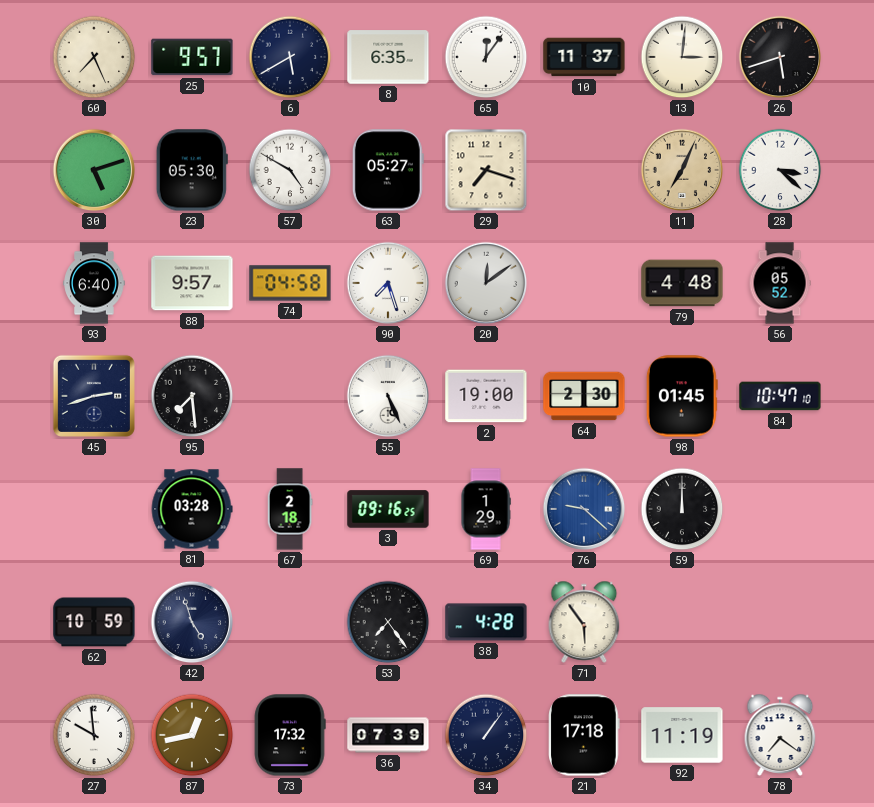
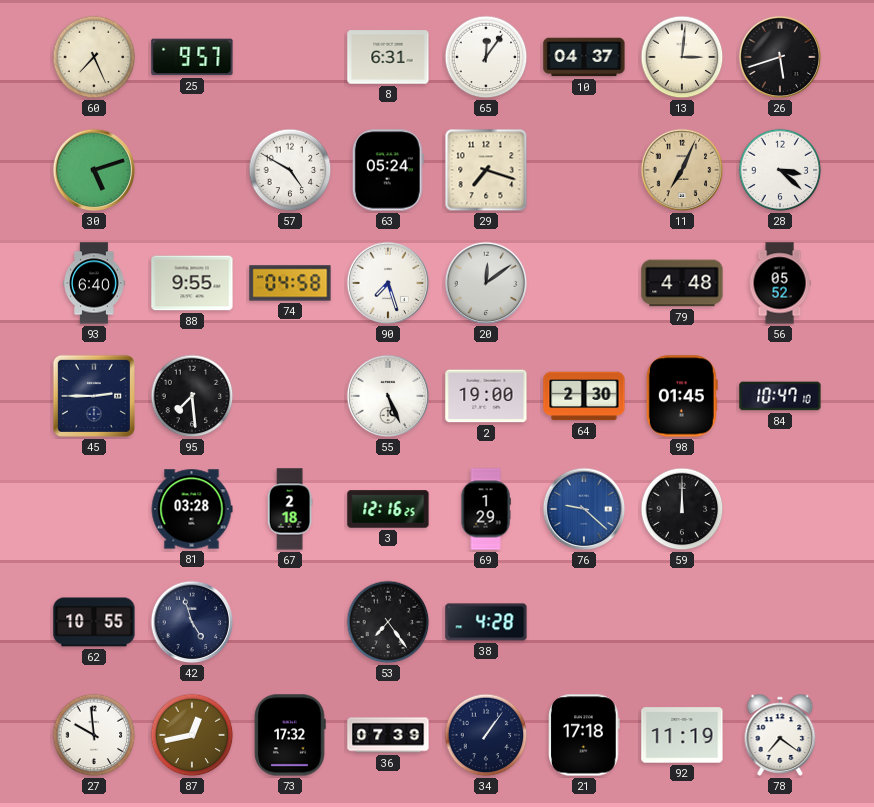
6: 5:40 -> none (290, 57)
8: 6:35 -> 6:31 (388, 57)
10: 11:37 -> 04:37 (584, 57)
23: 05:30 -> none (192, 170)
63: 05:27 -> 05:24 (388, 170)
88: 9:57 -> 9:55 (192, 283)
45: 2:42 -> 2:45 (94, 396)
3: 09:16 -> 12:16 (388, 509)
62: 10:59 -> 10:55 (94, 622)
71: 5:54 -> none (584, 622)
